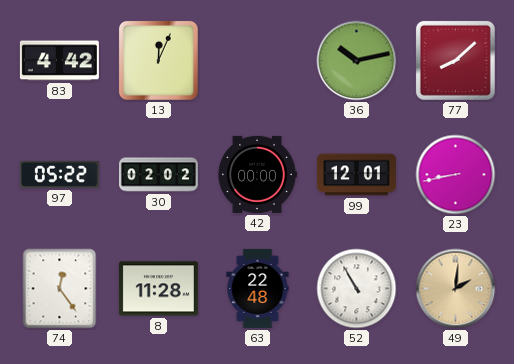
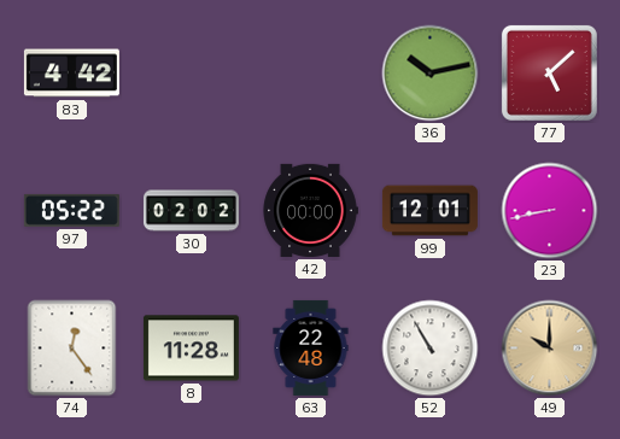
13: 12:04 -> none (158, 60)
77: 8:08 -> 5:08 (549, 72)
49: 2:01 -> 10:00 (550, 349)
